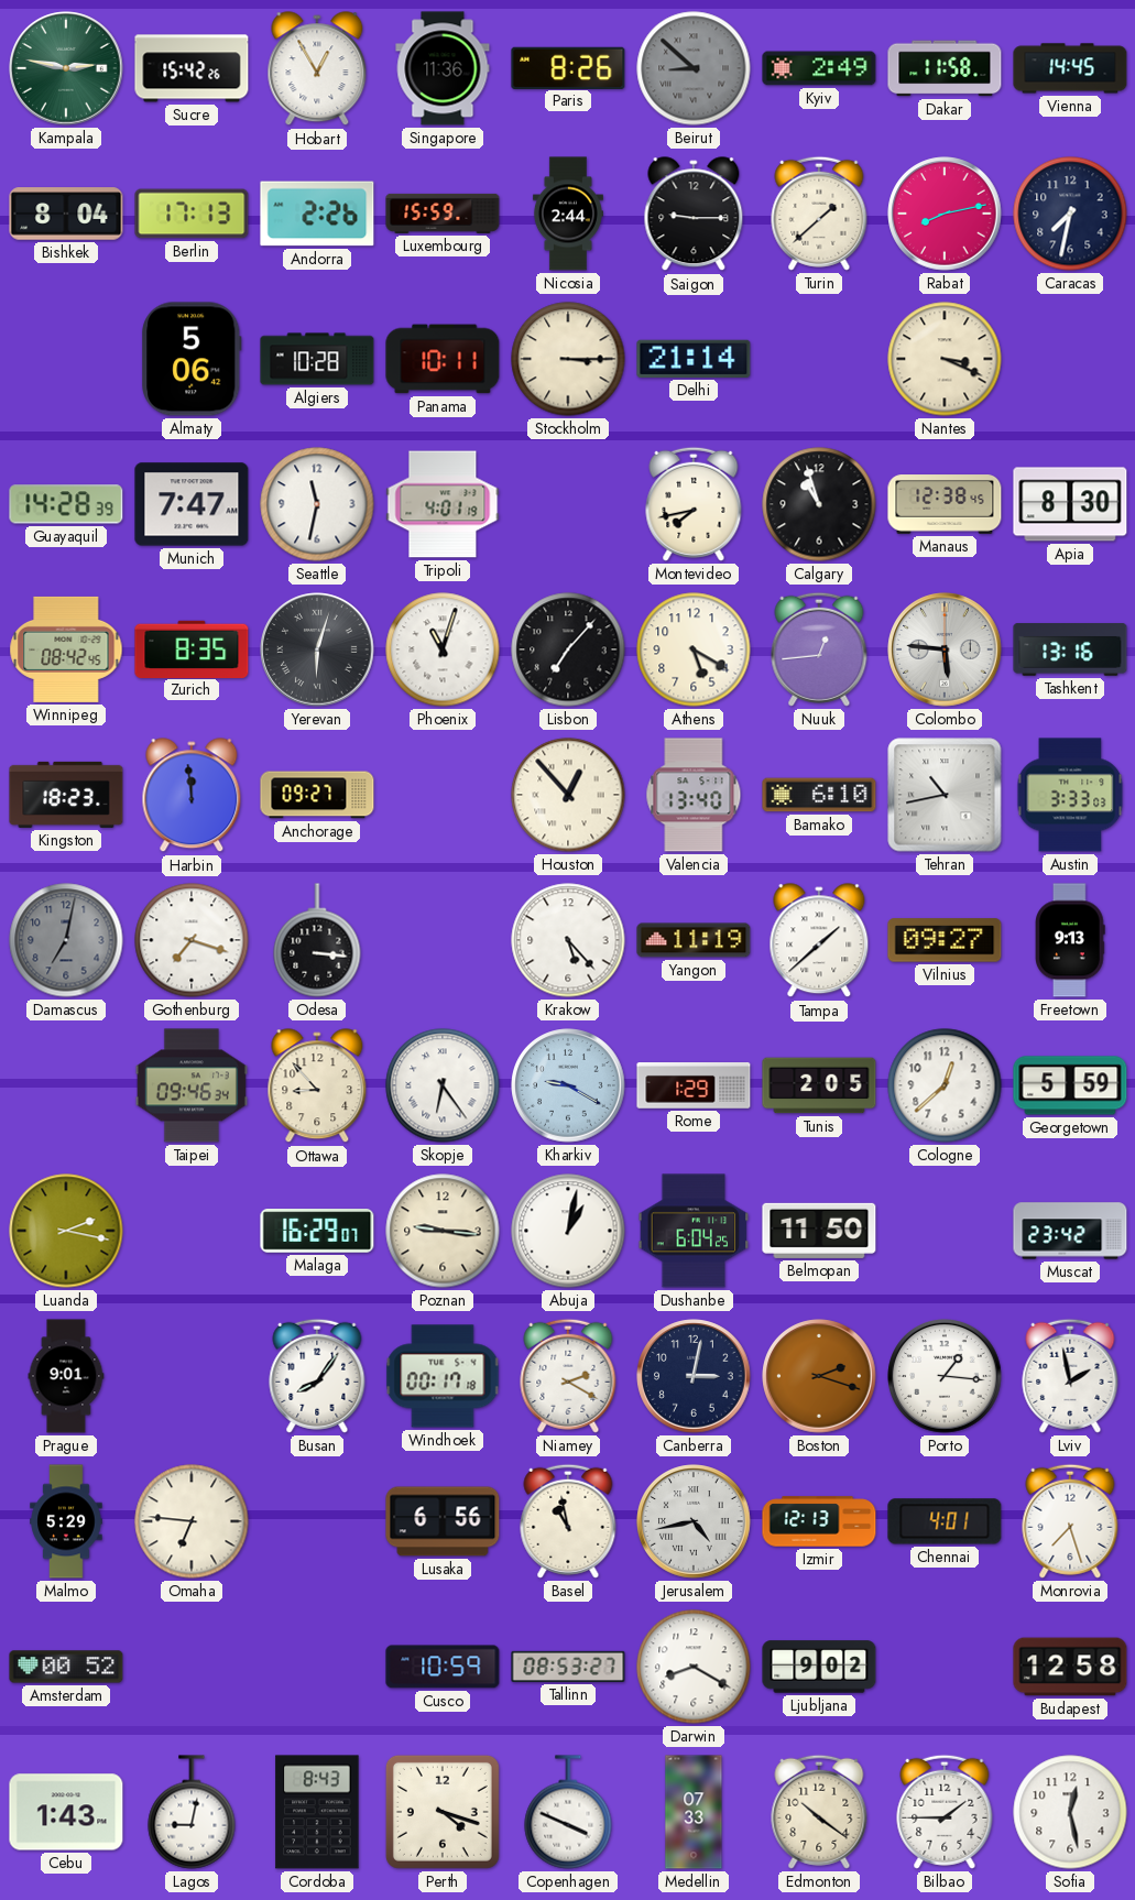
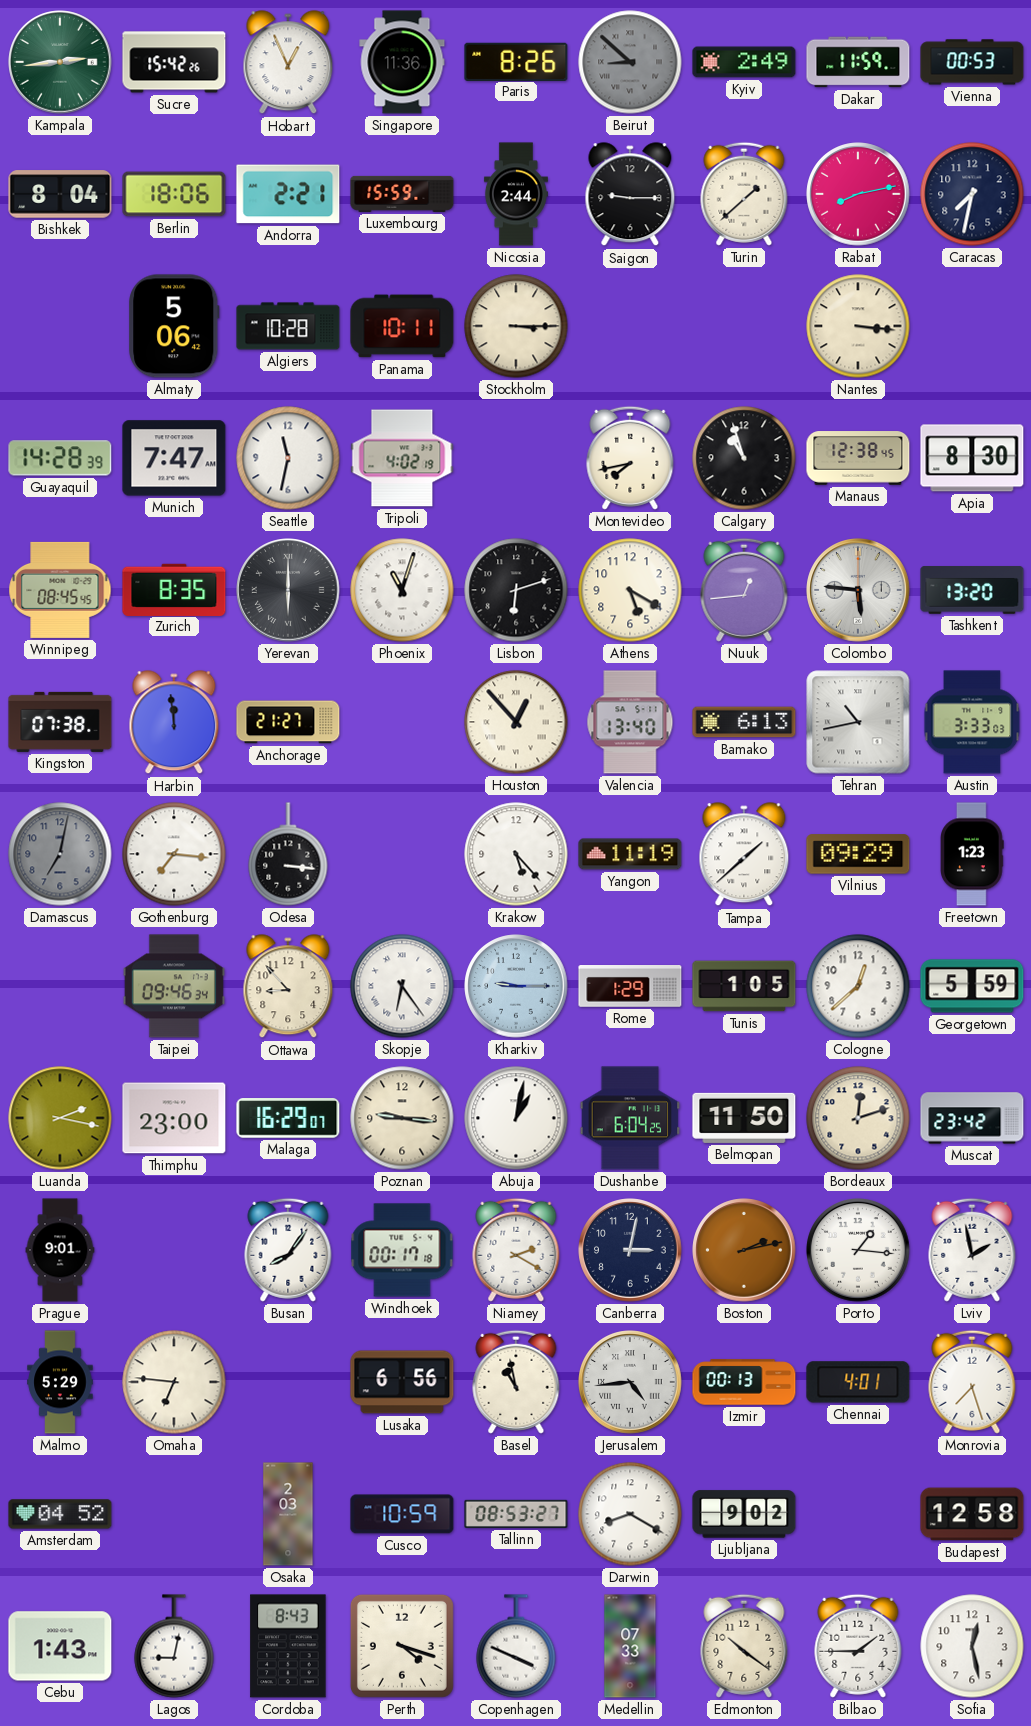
Kampala: 2:47 -> 2:44 (60, 62)
Hobart: 12:55 -> 12:56 (288, 63)
Dakar: 11:58 -> 11:59 (858, 62)
Vienna: 14:45 -> 00:53 (972, 62)
Berlin: 17:13 -> 18:06 (174, 194)
Andorra: 2:26 -> 2:21 (288, 194)
Delhi: 21:14 -> none (694, 359)
Nantes: 3:19 -> 3:16 (858, 326)
Tripoli: 4:01 -> 4:02 (402, 458)
Winnipeg: 08:42 -> 08:45 (60, 590)
Yerevan: 6:03 -> 6:00 (288, 590)
Lisbon: 7:07 -> 6:12 (516, 590)
Tashkent: 13:16 -> 13:20 (972, 590)
Kingston: 18:23 -> 07:38 (60, 722)
Anchorage: 09:27 -> 21:27 (288, 722)
Bamako: 6:10 -> 6:13 (744, 722)
Gothenburg: 7:18 -> 7:16 (174, 854)
Vilnius: 09:27 -> 09:29 (858, 854)
Freetown: 9:13 -> 1:23 (972, 854)
Kharkiv: 9:20 -> 9:15 (516, 986)
Tunis: 2:05 -> 1:05 (744, 986)
Thimphu: none -> 23:00 (174, 1118)
Bordeaux: none -> 12:12 (858, 1118)
Boston: 2:18 -> 2:13 (744, 1250)
Jerusalem: 4:43 -> 4:44 (630, 1382)
Izmir: 12:13 -> 00:13 (744, 1382)
Amsterdam: 00:52 -> 04:52 (60, 1514)
Osaka: none -> 2:03 (288, 1514)
